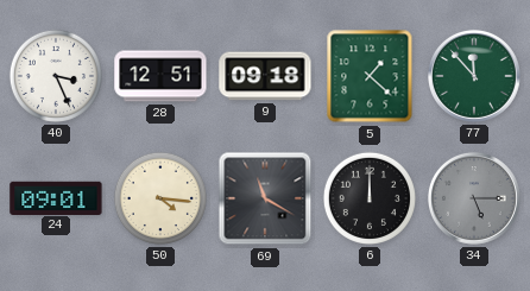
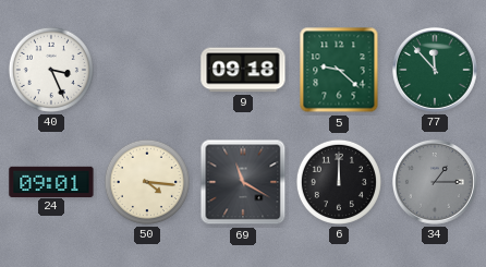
28: 12:51 -> none (160, 76)
5: 1:22 -> 9:22 (339, 70)
34: 5:15 -> 1:15 (435, 182)
